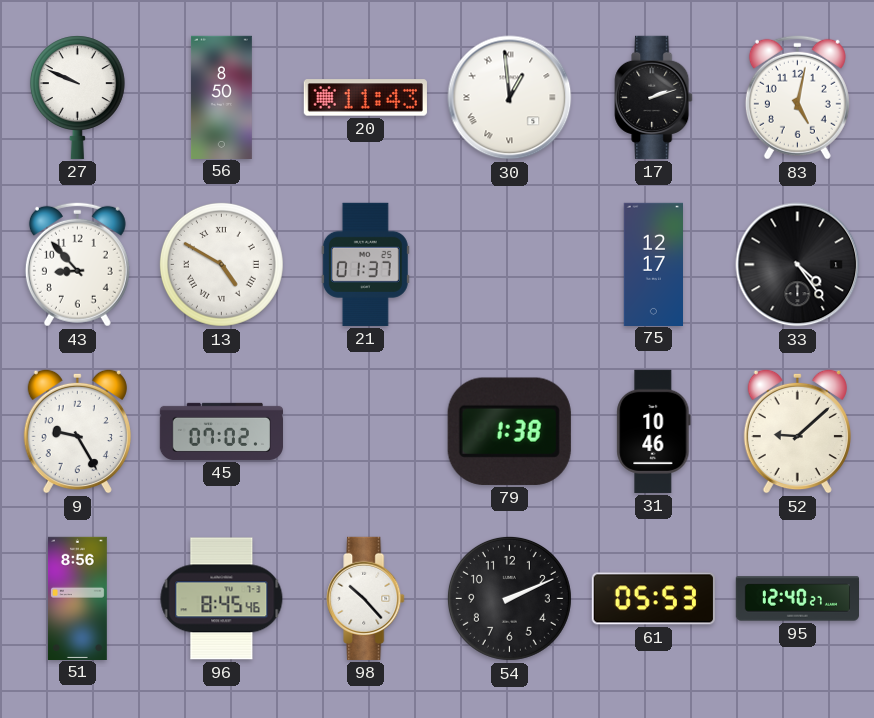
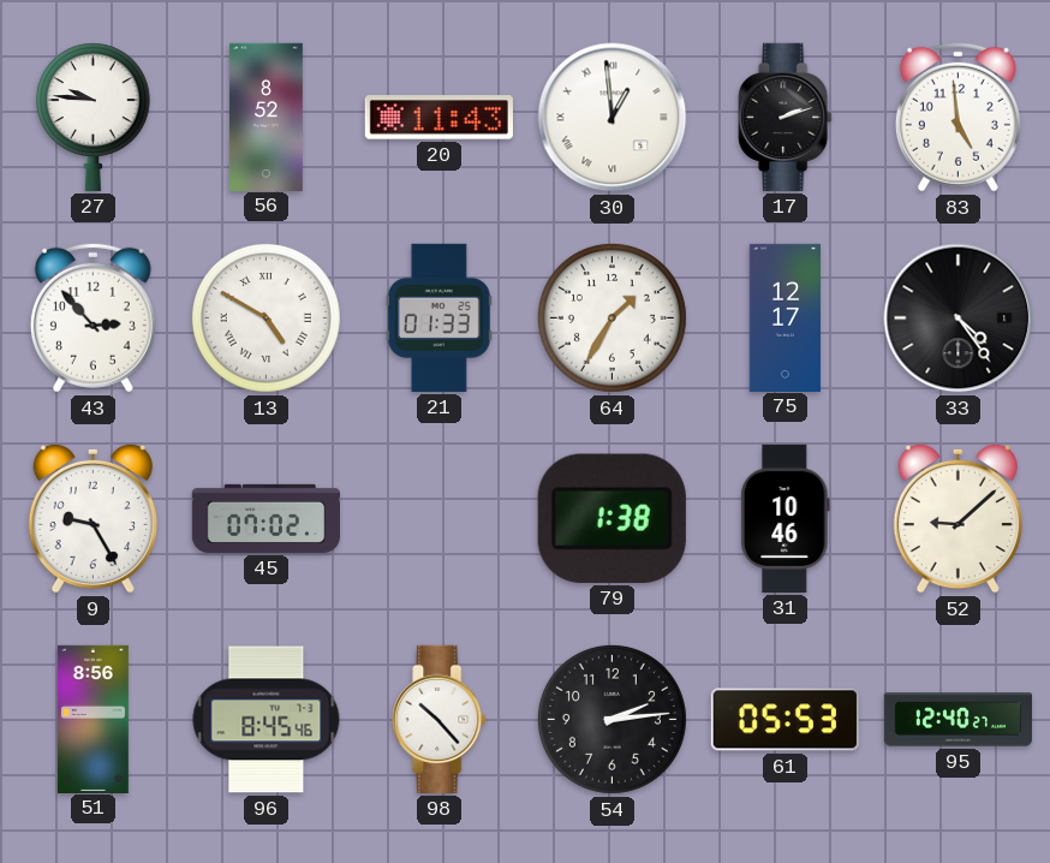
27: 9:49 -> 9:46 (93, 117)
56: 8:50 -> 8:52 (266, 117)
83: 5:02 -> 4:59 (957, 117)
43: 8:53 -> 2:53 (93, 317)
21: 01:37 -> 01:33 (439, 317)
64: none -> 1:35 (611, 317)
54: 2:11 -> 2:14 (611, 719)
